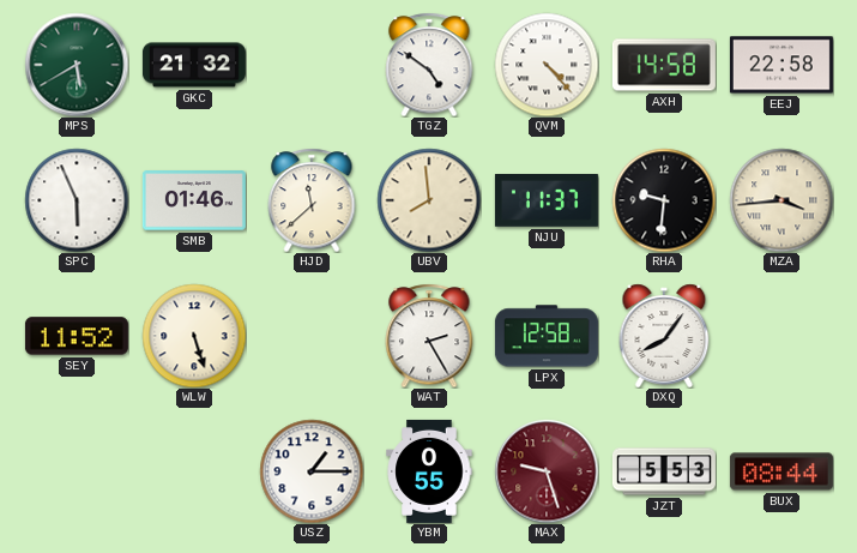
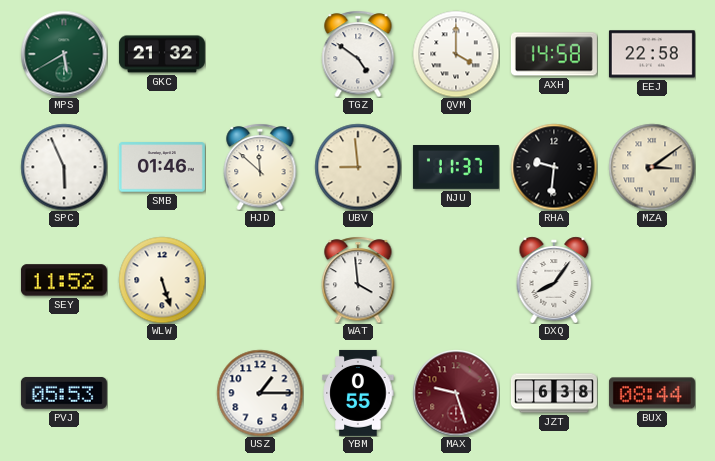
QVM: 4:23 -> 4:00 (456, 54)
HJD: 11:38 -> 11:52 (260, 167)
UBV: 7:59 -> 8:59 (358, 167)
MZA: 3:44 -> 3:09 (652, 167)
WAT: 2:25 -> 3:59 (358, 280)
LPX: 12:58 -> none (547, 336)
PVJ: none -> 05:53 (64, 393)
JZT: 5:53 -> 6:38 (554, 393)
